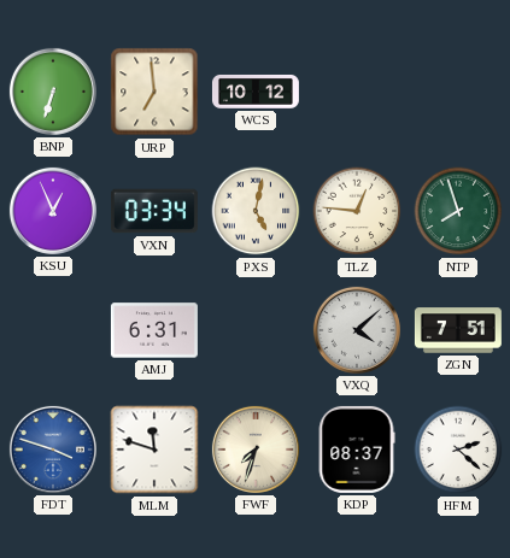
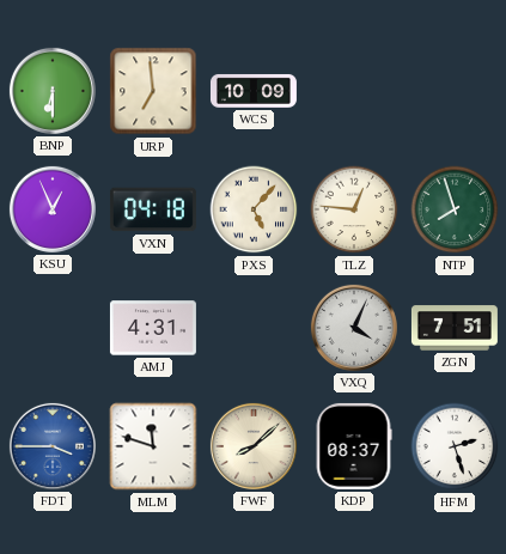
BNP: 6:33 -> 6:30 (53, 91)
WCS: 10:12 -> 10:09 (254, 91)
VXN: 03:34 -> 04:18 (153, 209)
PXS: 5:02 -> 5:07 (254, 209)
AMJ: 6:31 -> 4:31 (153, 328)
VXQ: 4:08 -> 4:04 (354, 328)
FDT: 3:48 -> 3:45 (53, 446)
FWF: 7:33 -> 8:08 (254, 446)
HFM: 2:22 -> 2:27 (455, 446)
